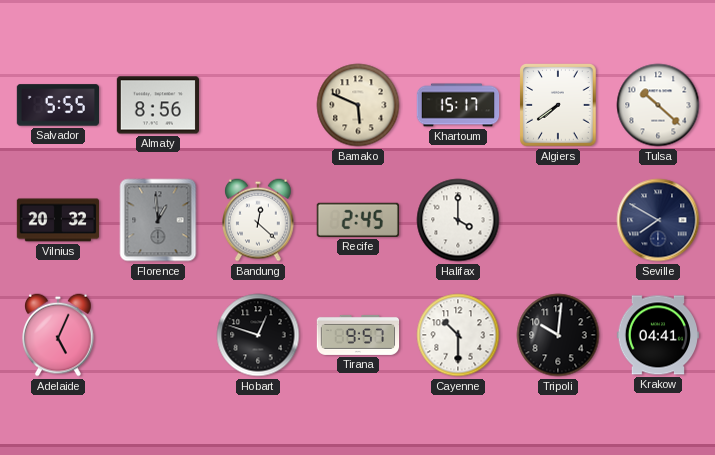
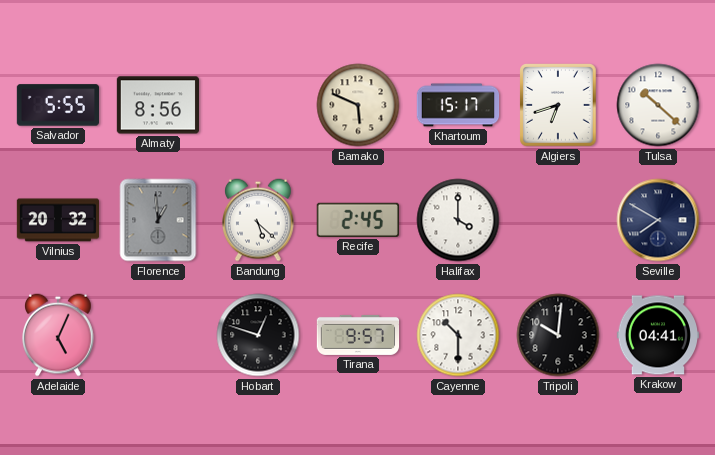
Algiers: 7:39 -> 6:42 (558, 105)
Bandung: 12:22 -> 5:22 (258, 220)
